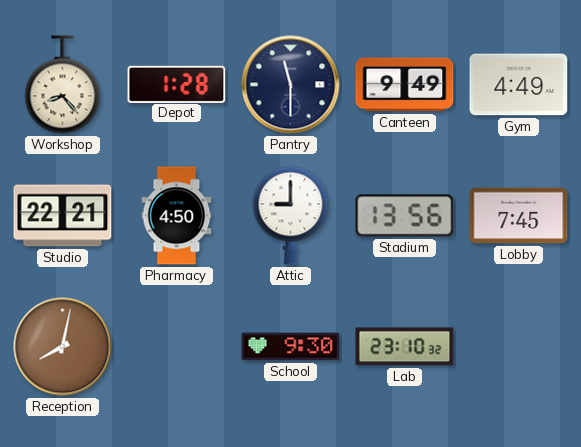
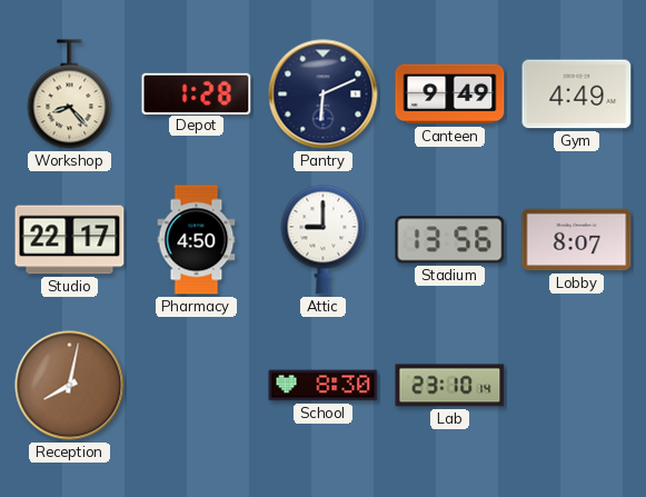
Pantry: 11:30 -> 6:11 (324, 95)
Studio: 22:21 -> 22:17 (70, 240)
Lobby: 7:45 -> 8:07 (577, 240)
School: 9:30 -> 8:30 (324, 386)
Lab: 23:10:32 -> 23:10:14 (450, 386)
